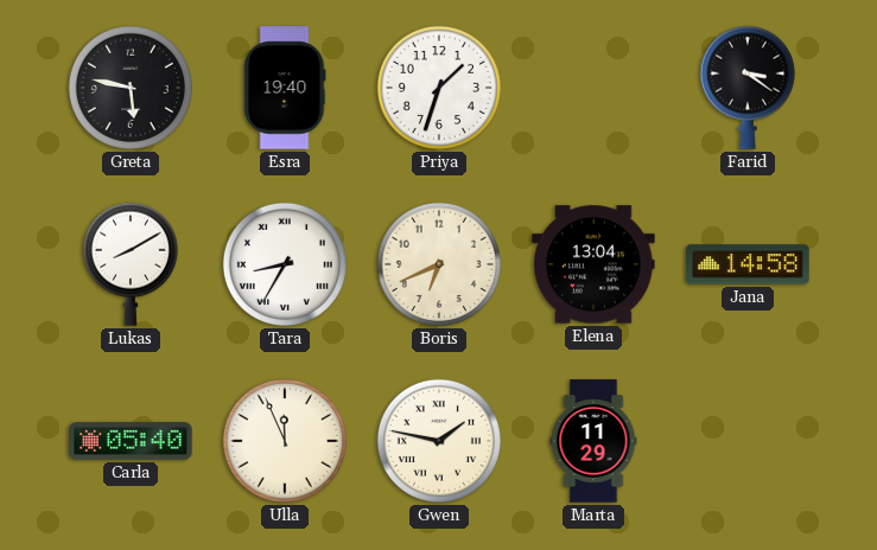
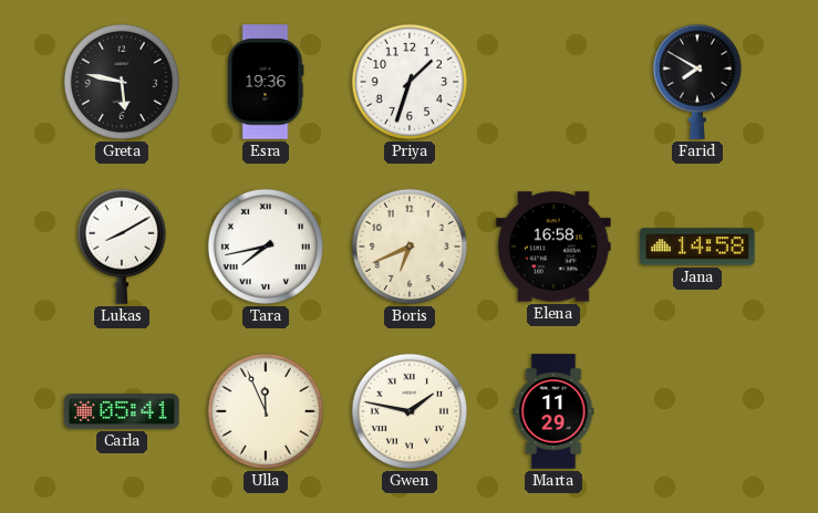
Esra: 19:40 -> 19:36 (266, 82)
Farid: 3:21 -> 7:50 (697, 82)
Tara: 8:35 -> 7:43 (266, 247)
Elena: 13:04 -> 16:58 (553, 247)
Carla: 05:40 -> 05:41 (122, 411)
